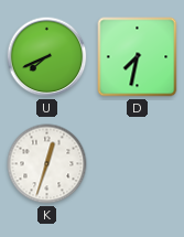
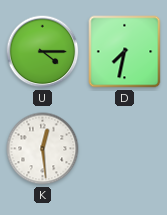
U: 7:41 -> 4:15 (43, 52)
K: 12:33 -> 12:29 (43, 149)
